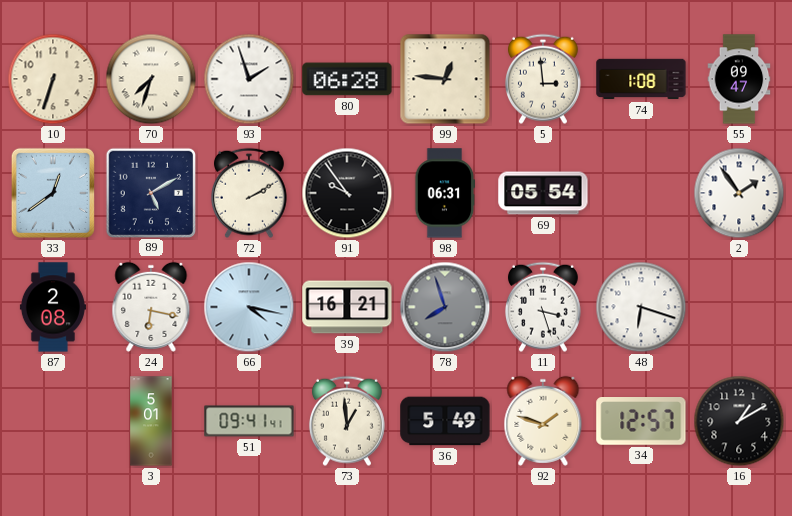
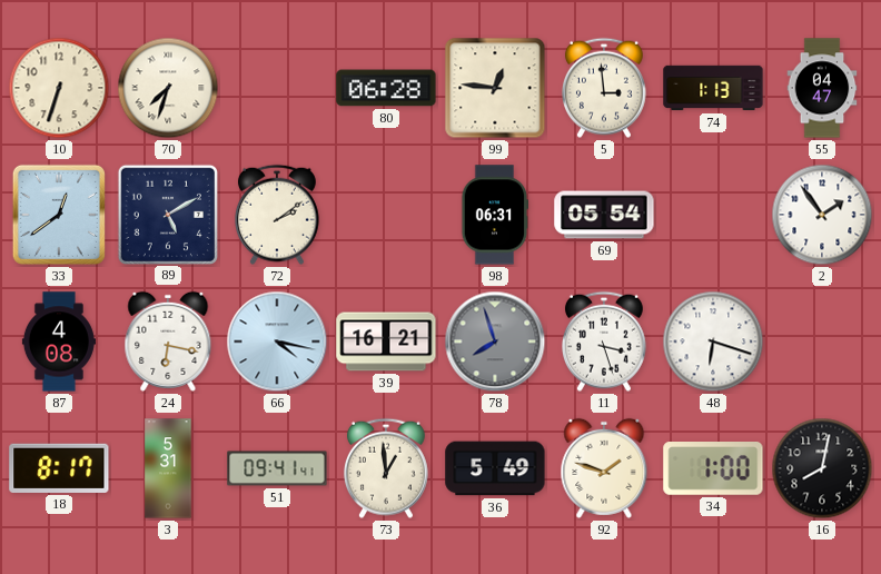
93: 1:57 -> none (249, 79)
74: 1:08 -> 1:13 (713, 88)
55: 09:47 -> 04:47 (822, 88)
72: 2:10 -> 2:09 (277, 215)
91: 9:54 -> none (347, 193)
87: 2:08 -> 4:08 (59, 342)
18: none -> 8:17 (59, 468)
3: 5:01 -> 5:31 (168, 468)
34: 12:57 -> 1:00 (713, 469)
16: 1:10 -> 8:02 (822, 468)
